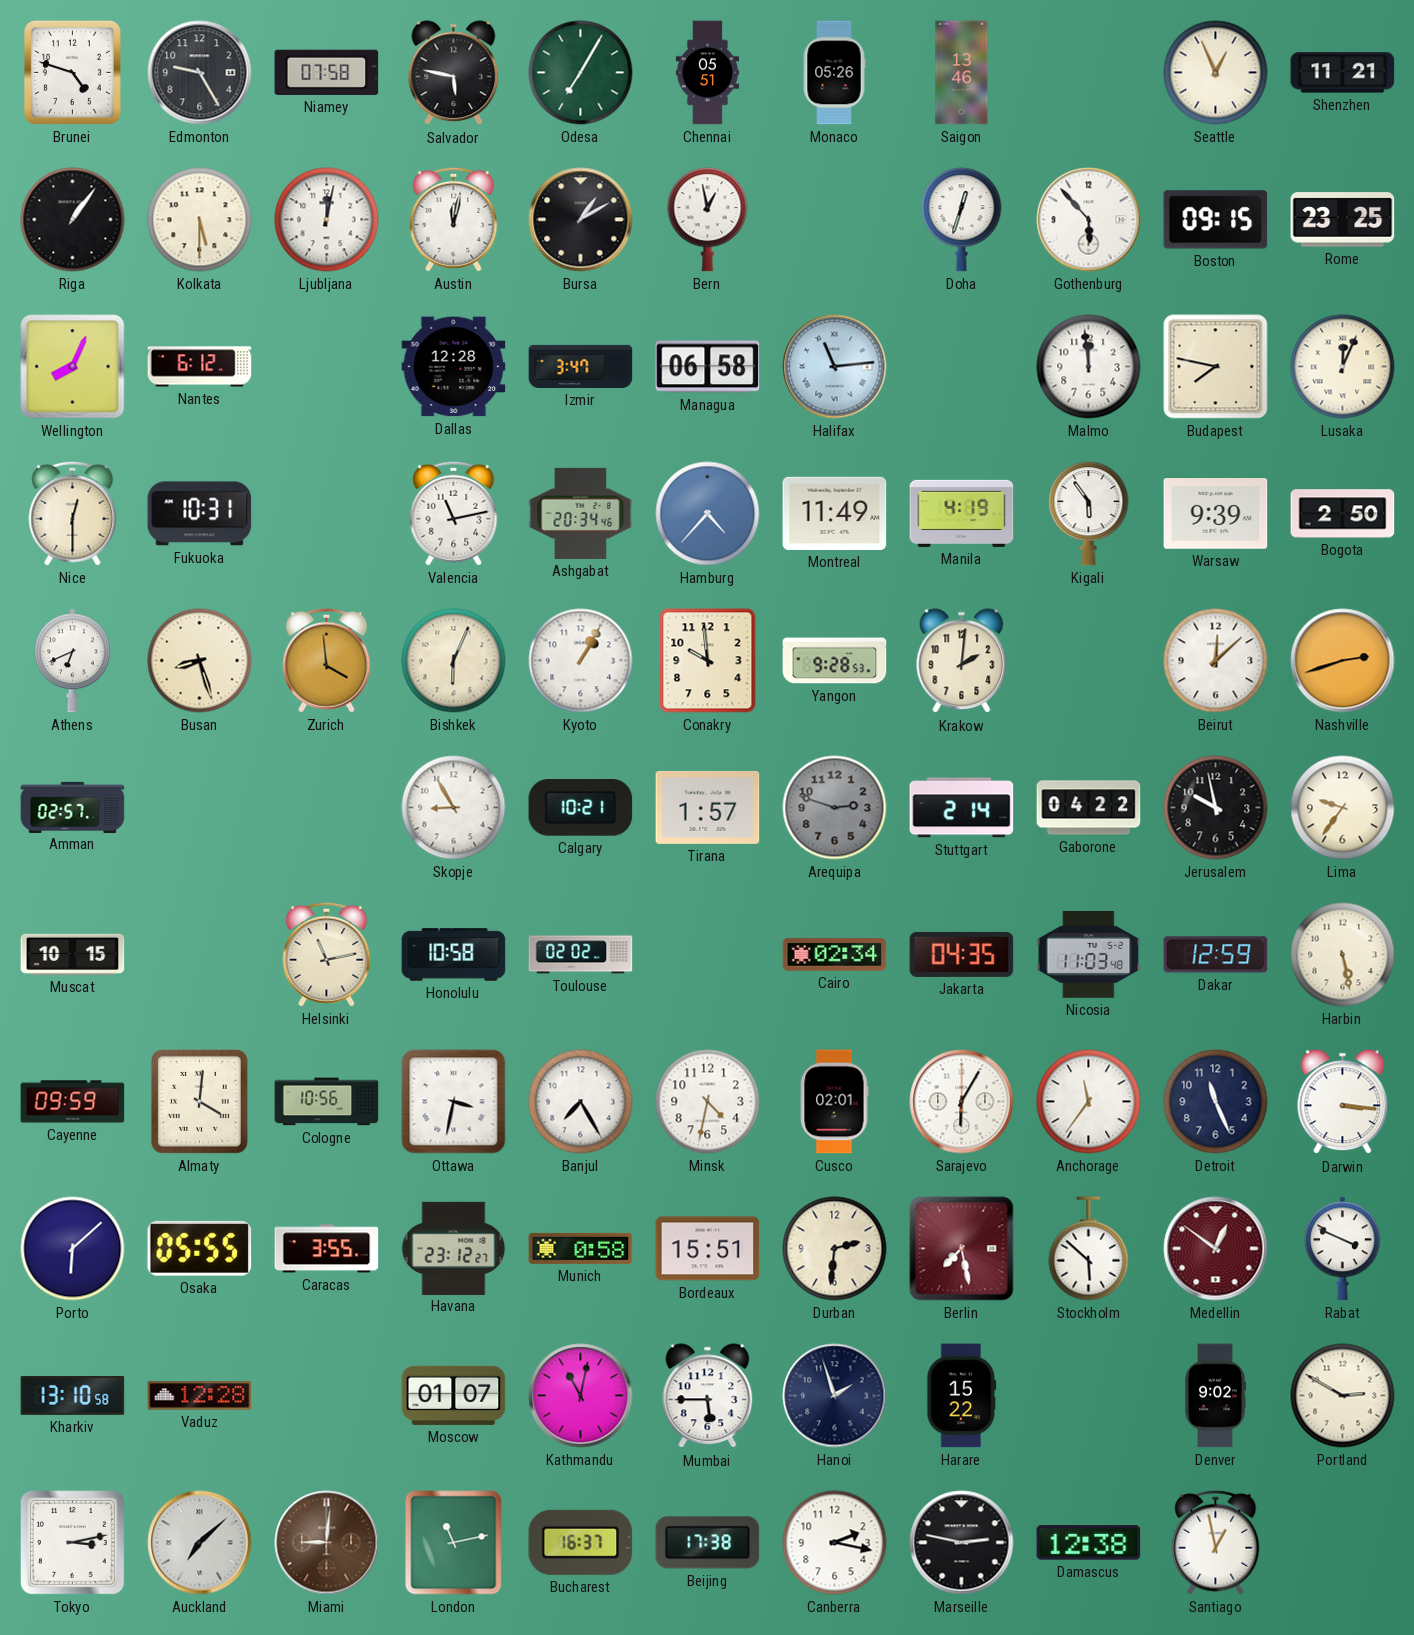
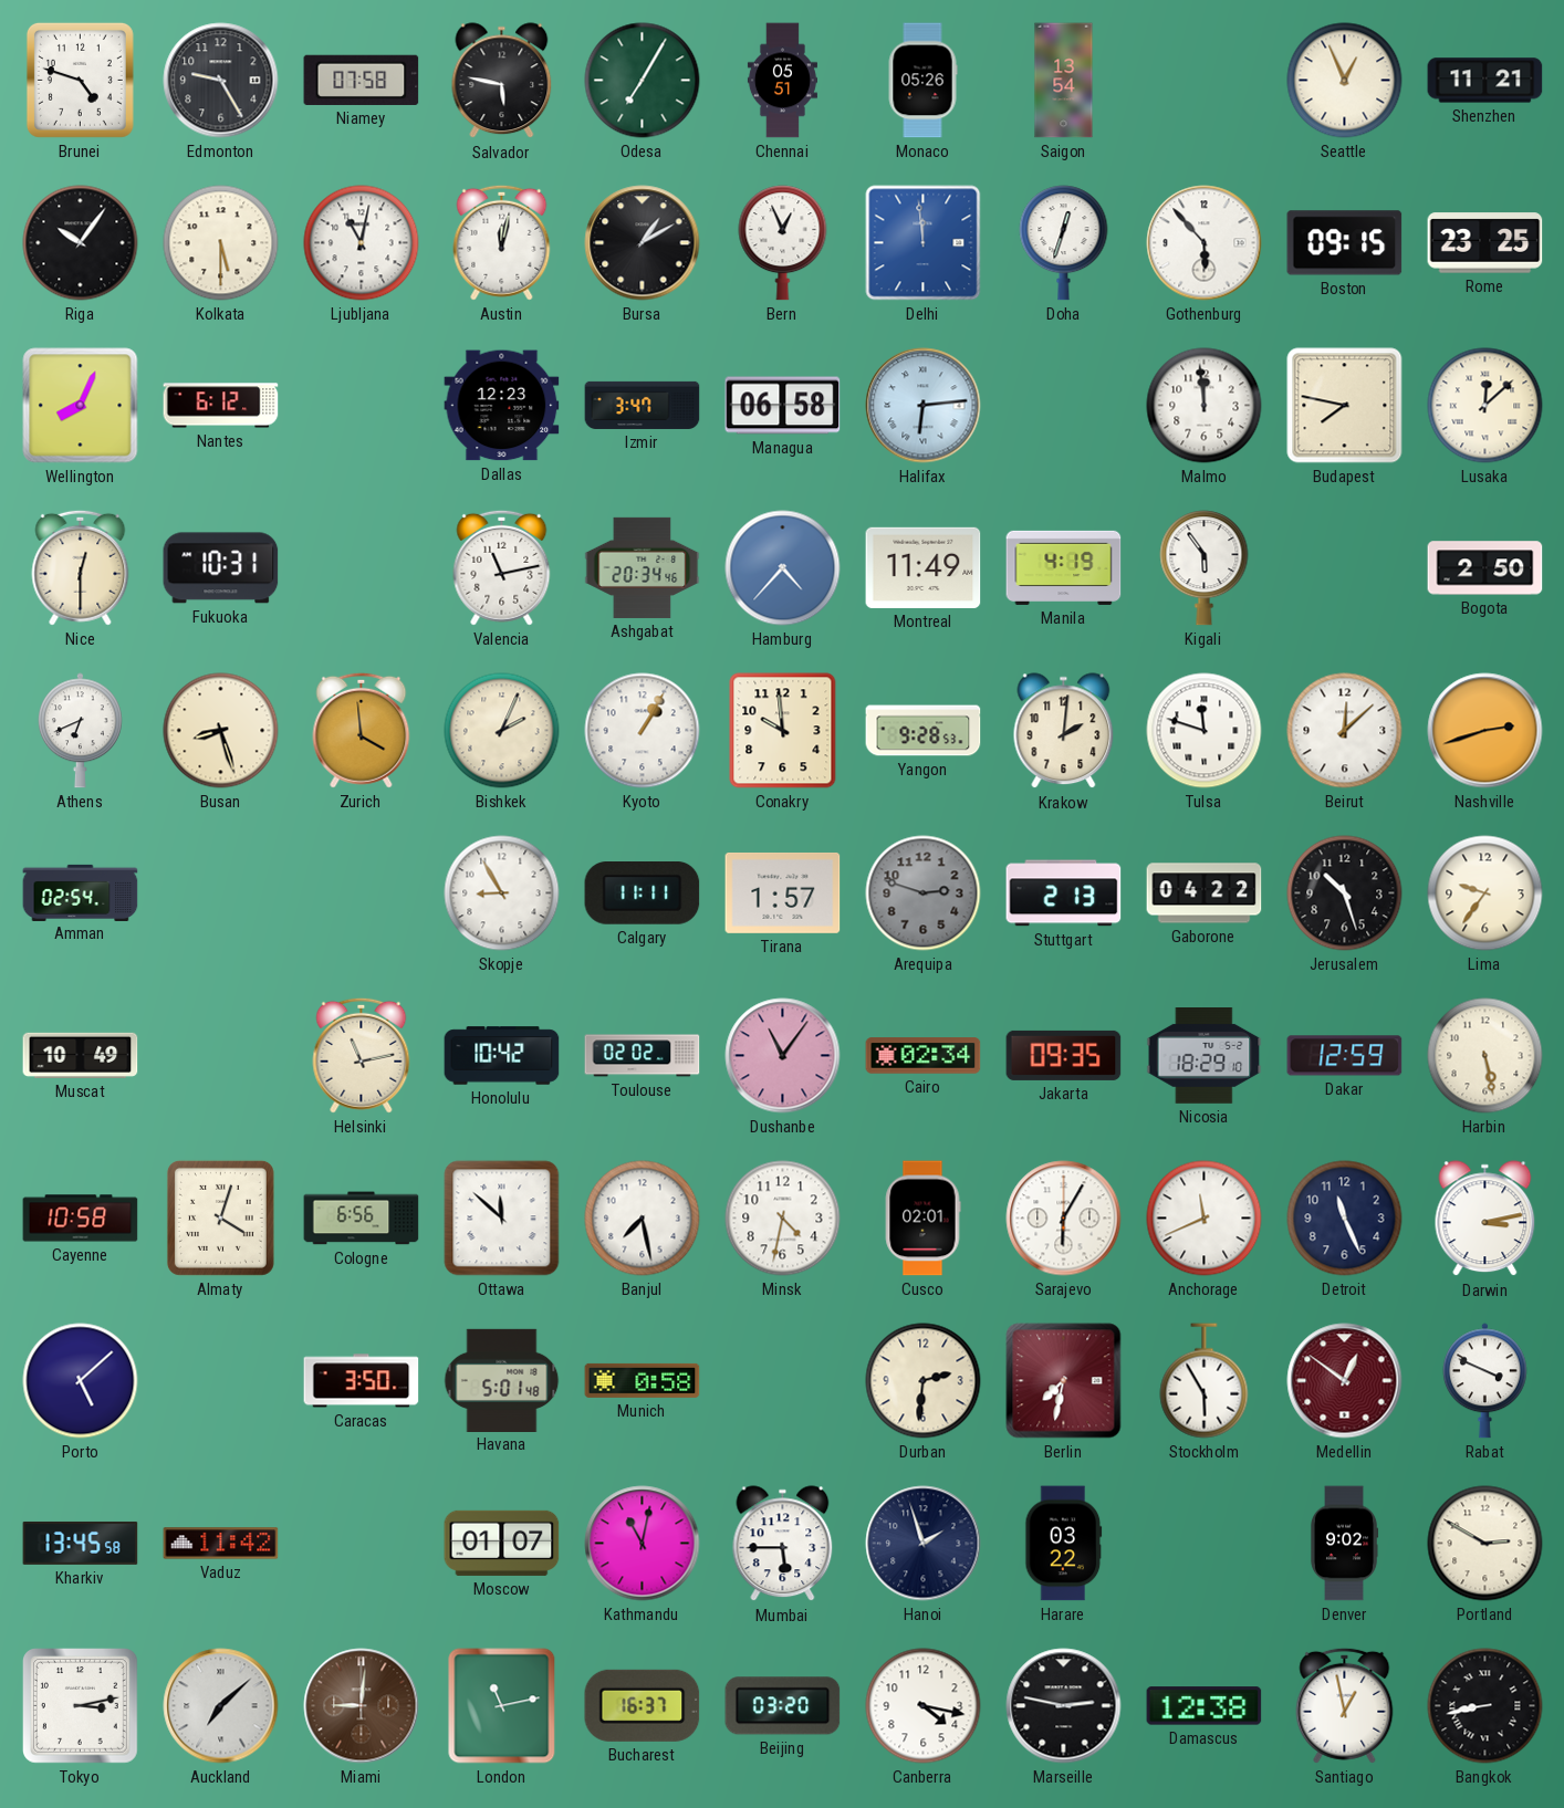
Saigon: 13:46 -> 13:54 (1064, 81)
Riga: 1:06 -> 10:06 (81, 243)
Ljubljana: 12:02 -> 11:02 (362, 243)
Bern: 12:58 -> 12:56 (783, 243)
Delhi: none -> 11:59 (924, 243)
Dallas: 12:28 -> 12:23 (502, 406)
Halifax: 11:14 -> 6:14 (924, 406)
Lusaka: 12:04 -> 12:08 (1485, 406)
Warsaw: 9:39 -> none (1216, 514)
Bishkek: 6:04 -> 2:04 (502, 731)
Tulsa: none -> 11:48 (1205, 731)
Amman: 02:57 -> 02:54 (81, 892)
Calgary: 10:21 -> 11:11 (643, 893)
Stuttgart: 2:14 -> 2:13 (1064, 893)
Jerusalem: 9:58 -> 10:27 (1345, 893)
Muscat: 10:15 -> 10:49 (81, 1055)
Honolulu: 10:58 -> 10:42 (502, 1056)
Dushanbe: none -> 11:06 (783, 1056)
Jakarta: 04:35 -> 09:35 (1064, 1055)
Nicosia: 11:03 -> 18:29 (1205, 1056)
Cayenne: 09:59 -> 10:58 (81, 1219)
Almaty: 4:01 -> 4:03 (220, 1217)
Cologne: 10:56 -> 6:56 (362, 1219)
Ottawa: 3:32 -> 11:52 (502, 1219)
Banjul: 7:25 -> 7:28 (643, 1219)
Anchorage: 11:36 -> 11:41 (1205, 1219)
Darwin: 3:16 -> 3:13 (1485, 1219)
Porto: 6:08 -> 5:08 (81, 1381)
Osaka: 05:55 -> none (200, 1248)
Caracas: 3:55 -> 3:50 (362, 1381)
Havana: 23:12 -> 5:01 (502, 1380)
Bordeaux: 15:51 -> none (708, 1249)
Berlin: 7:28 -> 7:32 (1064, 1381)
Stockholm: 5:52 -> 5:55 (1205, 1381)
Kharkiv: 13:10 -> 13:45 (81, 1543)
Vaduz: 12:28 -> 11:42 (221, 1544)
Harare: 15:22 -> 03:22 (1064, 1544)
Beijing: 17:38 -> 03:20 (783, 1706)
Canberra: 2:17 -> 4:17 (924, 1706)
Bangkok: none -> 8:43 (1485, 1706)
